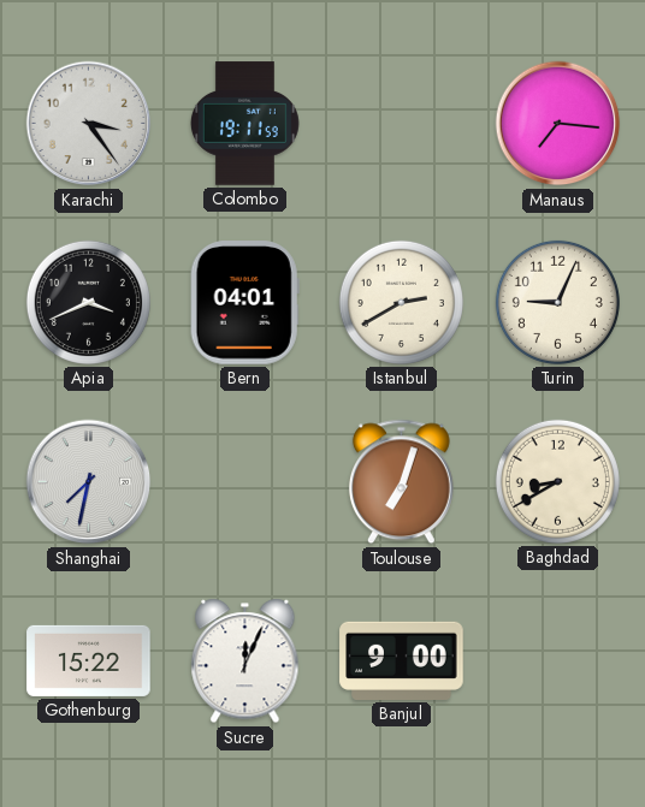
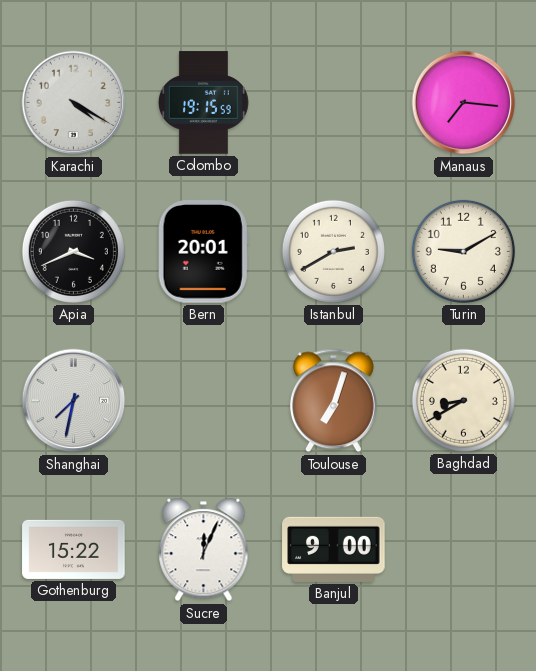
Karachi: 3:24 -> 4:20 (74, 103)
Colombo: 19:11 -> 19:15 (203, 103)
Bern: 04:01 -> 20:01 (203, 252)
Turin: 9:04 -> 9:10 (463, 251)
